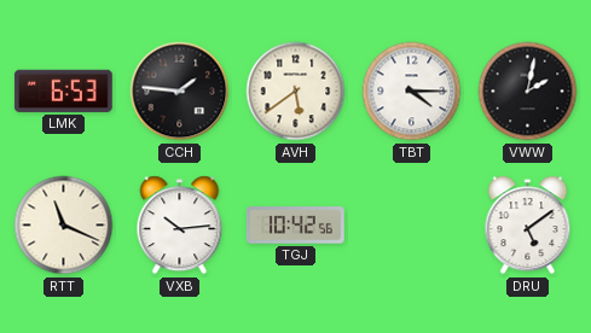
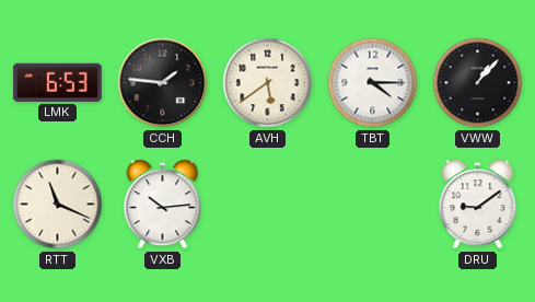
VWW: 2:02 -> 1:07 (478, 83)
TGJ: 10:42 -> none (295, 226)
DRU: 5:09 -> 9:09 (478, 205)
